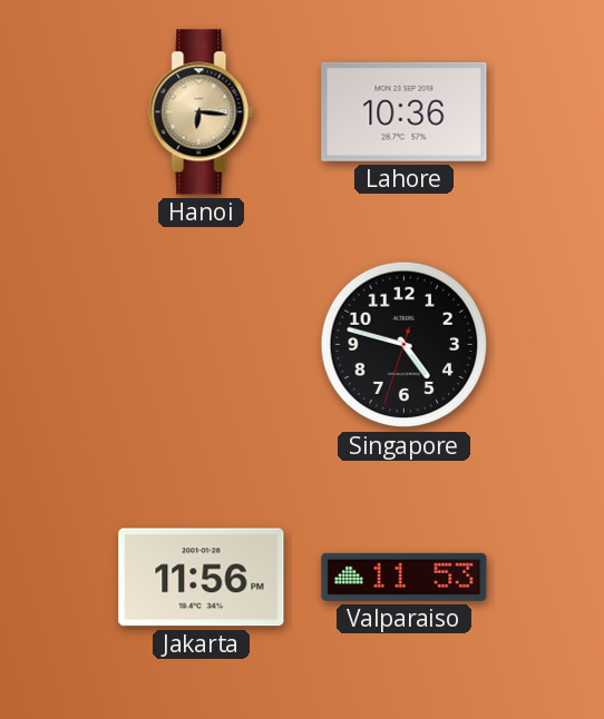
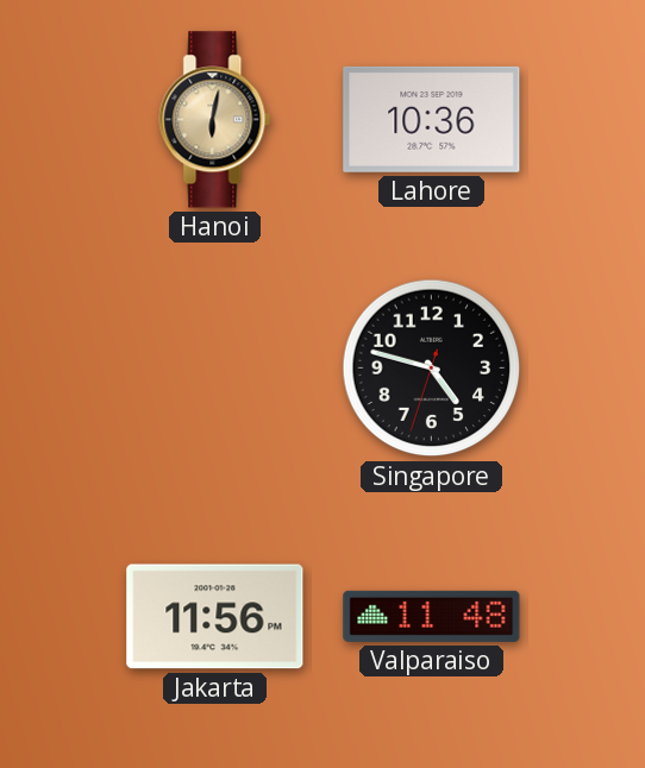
Hanoi: 6:16 -> 6:02 (215, 120)
Valparaiso: 11:53 -> 11:48 (432, 616)
